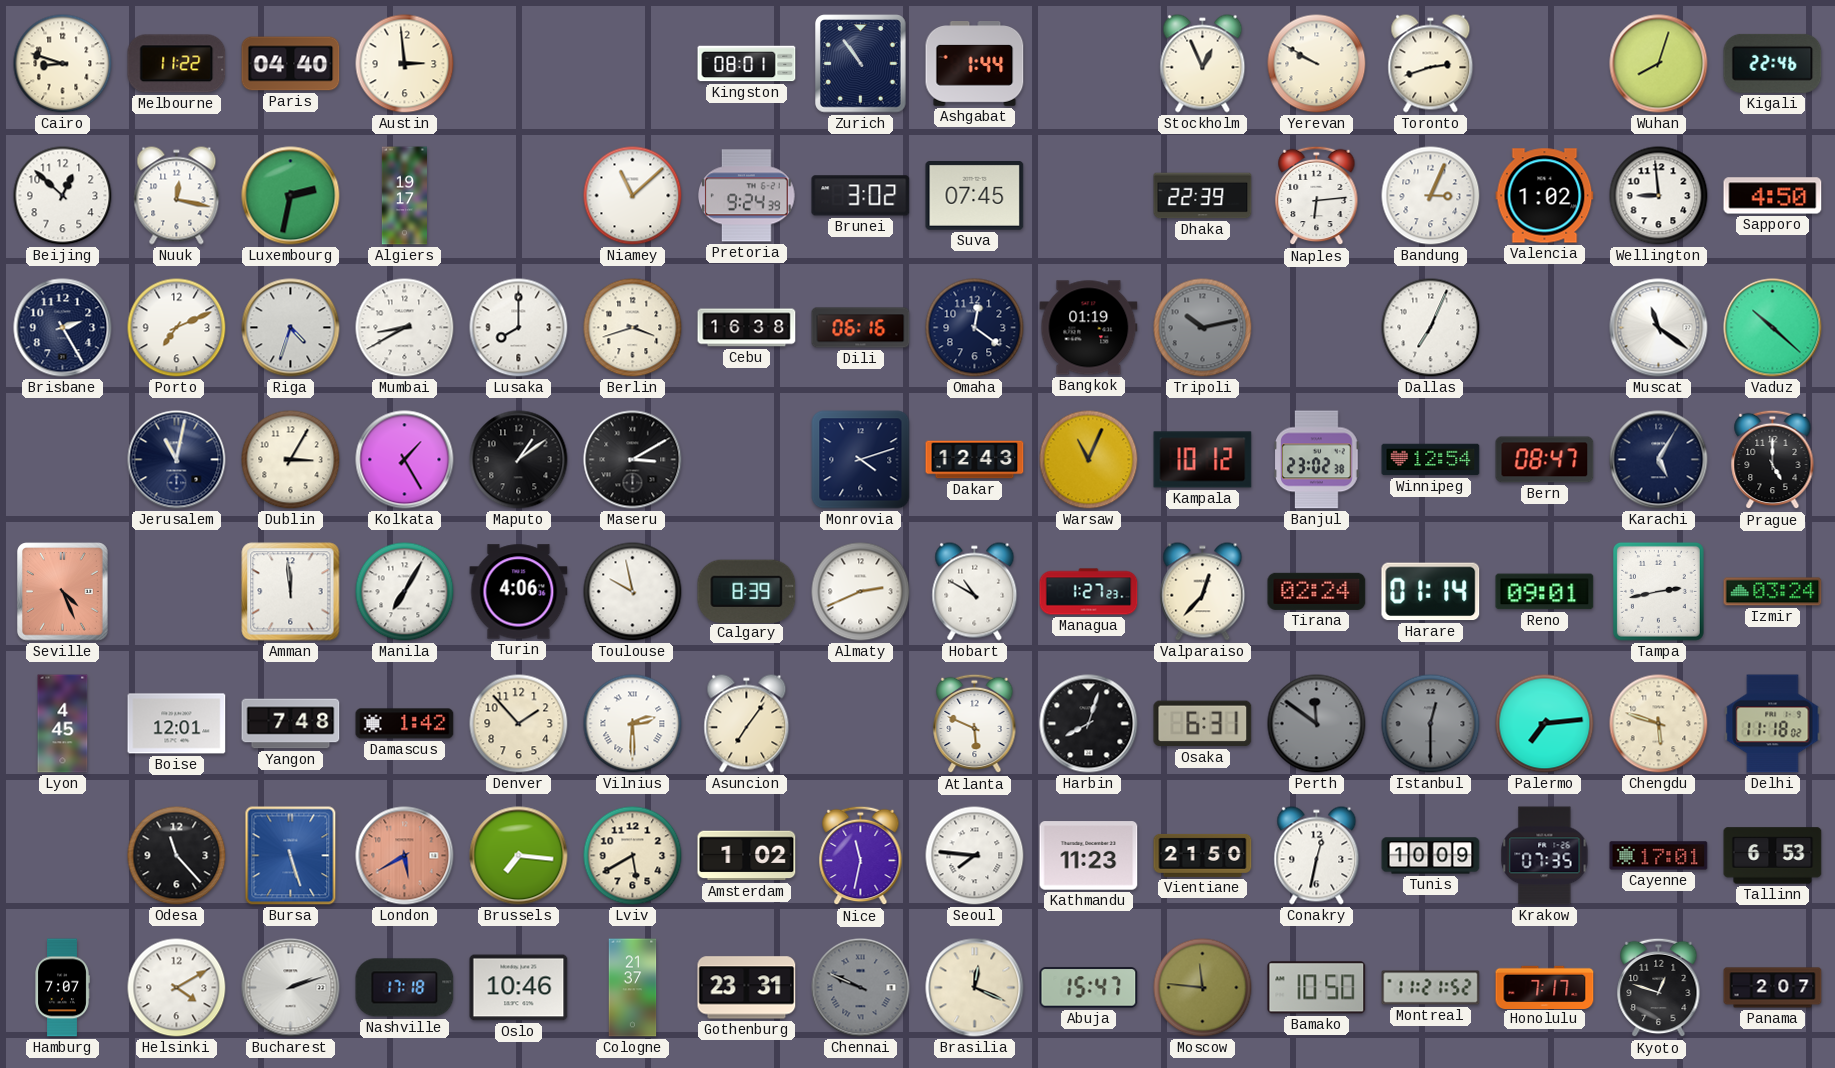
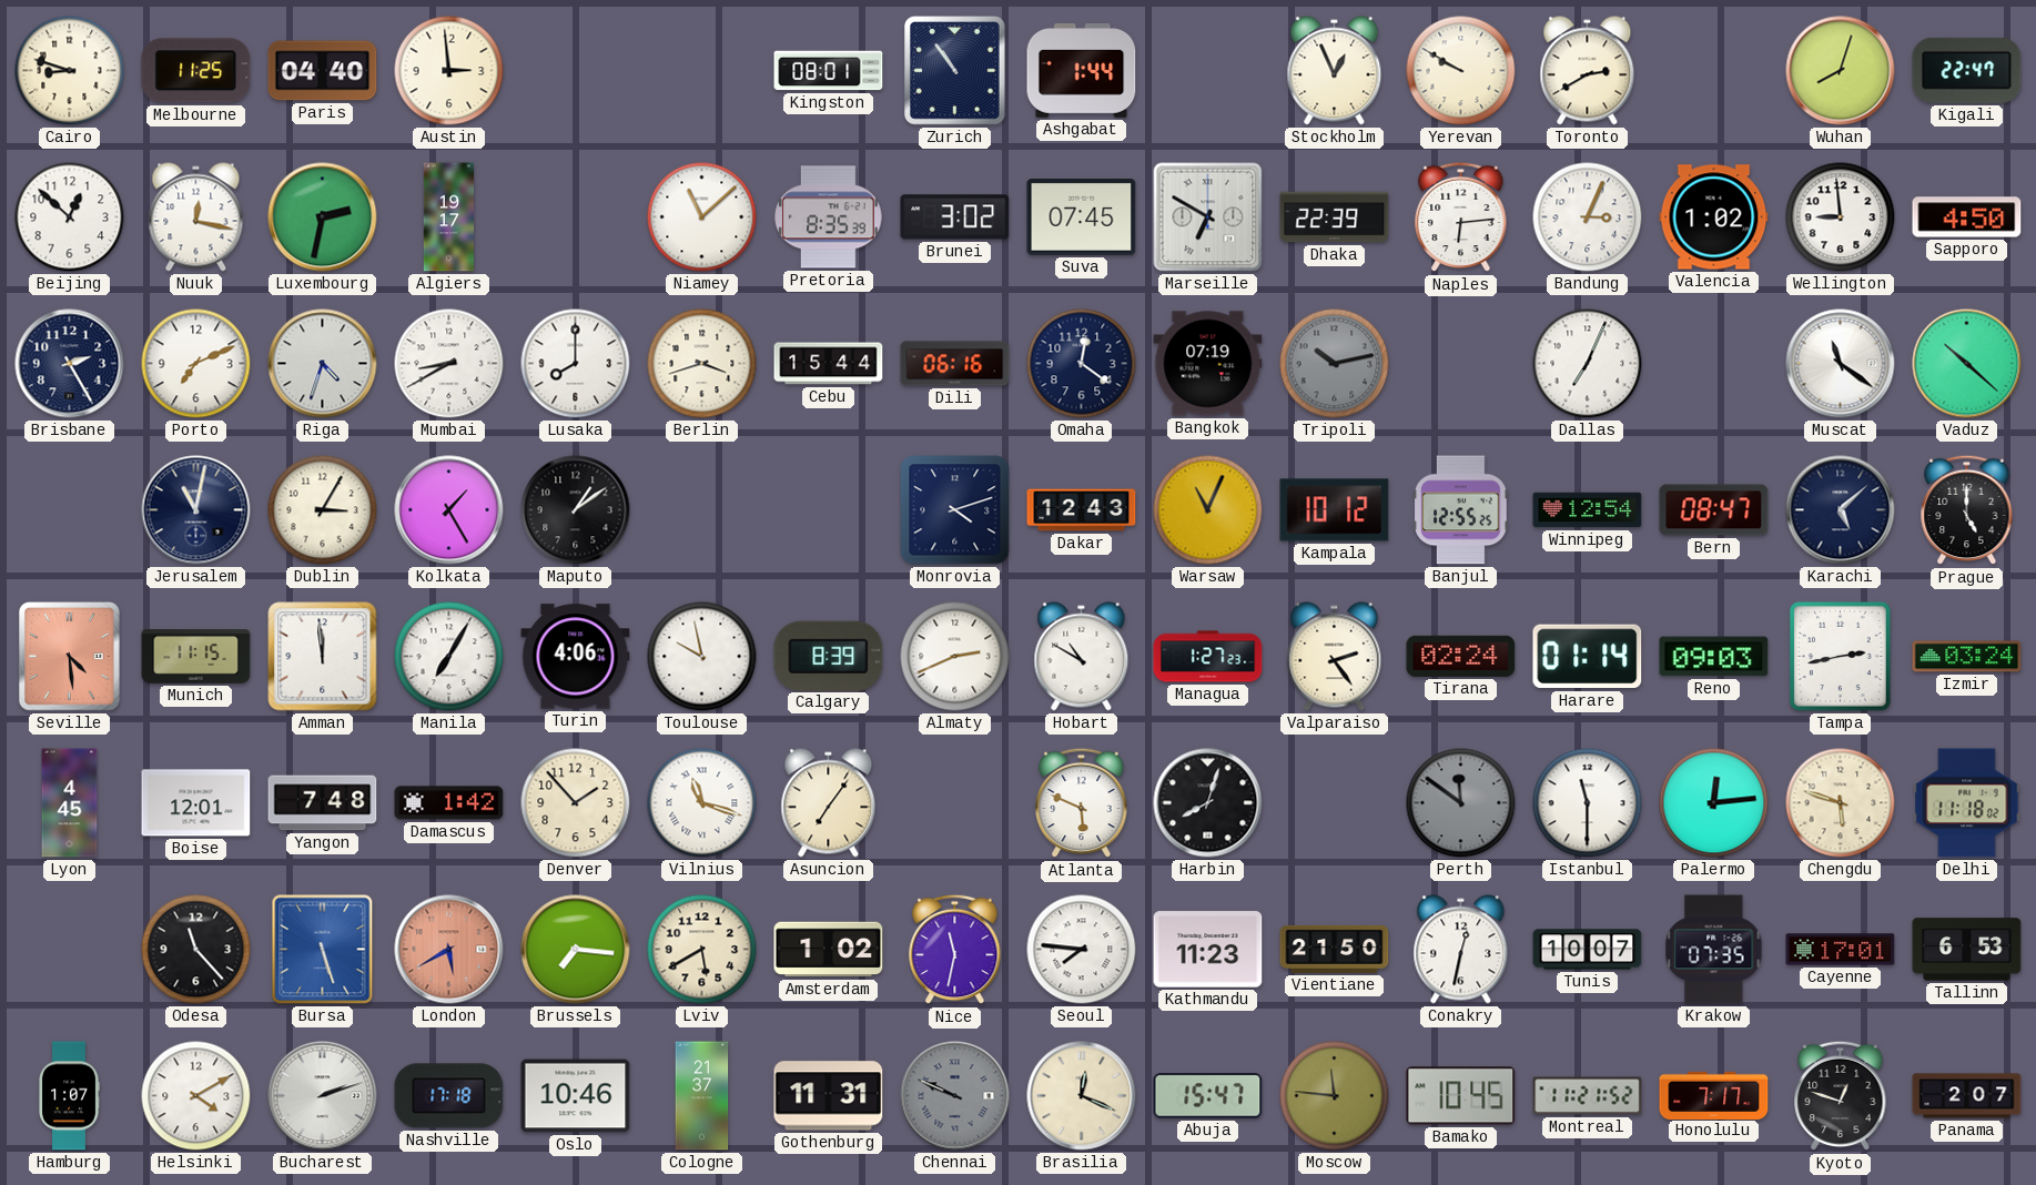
Melbourne: 11:22 -> 11:25 (196, 71)
Toronto: 2:42 -> 2:40 (1588, 71)
Kigali: 22:46 -> 22:47 (1967, 70)
Pretoria: 9:24 -> 8:35 (829, 217)
Marseille: none -> 6:50 (1208, 217)
Cebu: 16:38 -> 15:44 (829, 364)
Bangkok: 01:19 -> 07:19 (1208, 364)
Maseru: 3:10 -> none (633, 460)
Banjul: 23:02 -> 12:55 (1461, 510)
Karachi: 5:05 -> 5:08 (1841, 510)
Seville: 4:26 -> 4:29 (70, 657)
Munich: none -> 11:15 (196, 657)
Valparaiso: 12:37 -> 2:24 (1335, 657)
Reno: 09:01 -> 09:03 (1714, 657)
Vilnius: 2:30 -> 11:18 (702, 803)
Osaka: 6:31 -> none (1203, 724)
Istanbul: 12:30 -> 11:30 (1588, 803)
Istanbul dial: grey -> white (1588, 803)
Palermo: 7:14 -> 12:14 (1714, 803)
Tunis: 10:09 -> 10:07 (1588, 950)
Hamburg: 7:07 -> 1:07 (69, 1096)
Gothenburg: 23:31 -> 11:31 (829, 1096)
Bamako: 10:50 -> 10:45 (1461, 1096)
